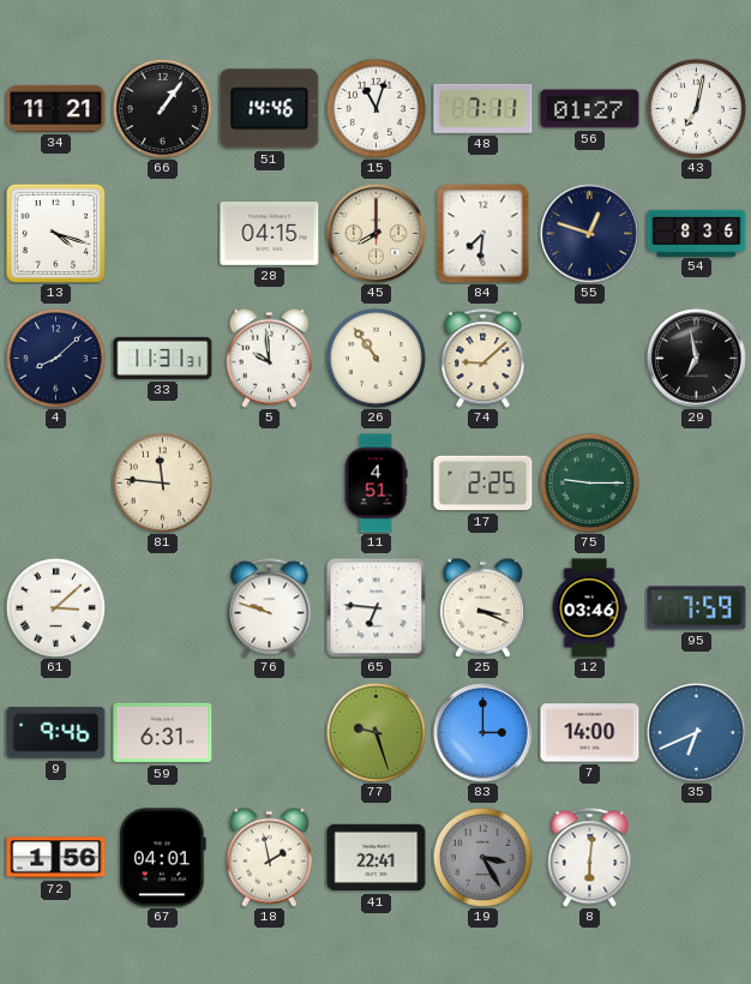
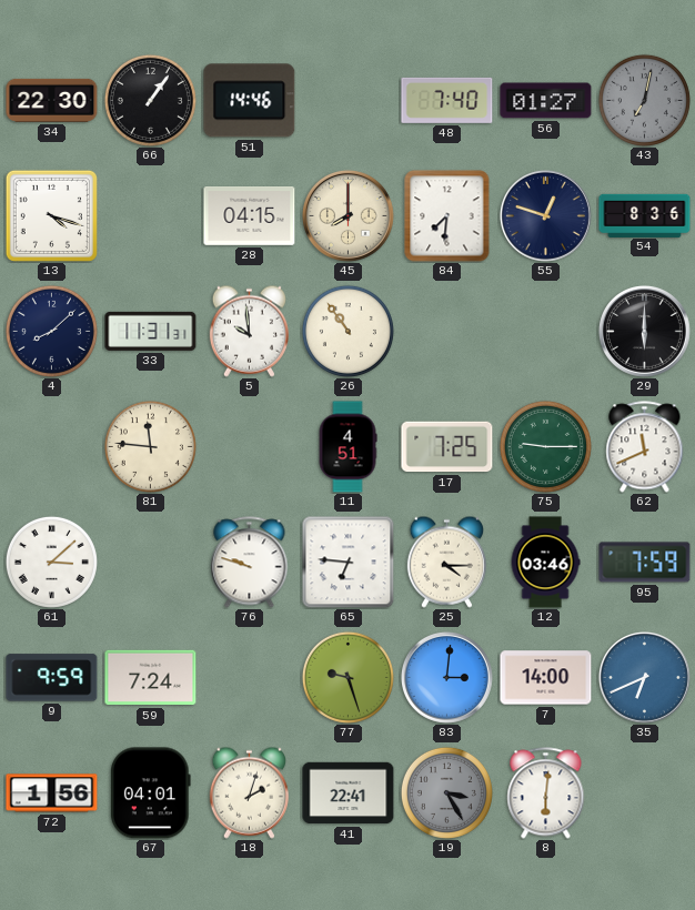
34: 11:21 -> 22:30 (52, 100)
15: 11:03 -> none (376, 108)
48: 7:11 -> 7:40 (447, 100)
43 dial: white -> grey (644, 100)
74: 9:08 -> none (483, 359)
29: 6:58 -> 6:00 (644, 331)
17: 2:25 -> 7:25 (447, 447)
62: none -> 11:41 (645, 447)
25: 3:19 -> 4:15 (446, 562)
9: 9:46 -> 9:59 (52, 678)
59: 6:31 -> 7:24 (151, 678)
83: 3:00 -> 3:01 (446, 677)
18: 1:58 -> 2:03 (249, 792)
